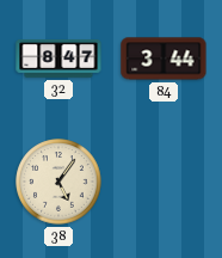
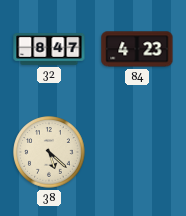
84: 3:44 -> 4:23 (137, 49)
38: 5:06 -> 5:22 (49, 152)
